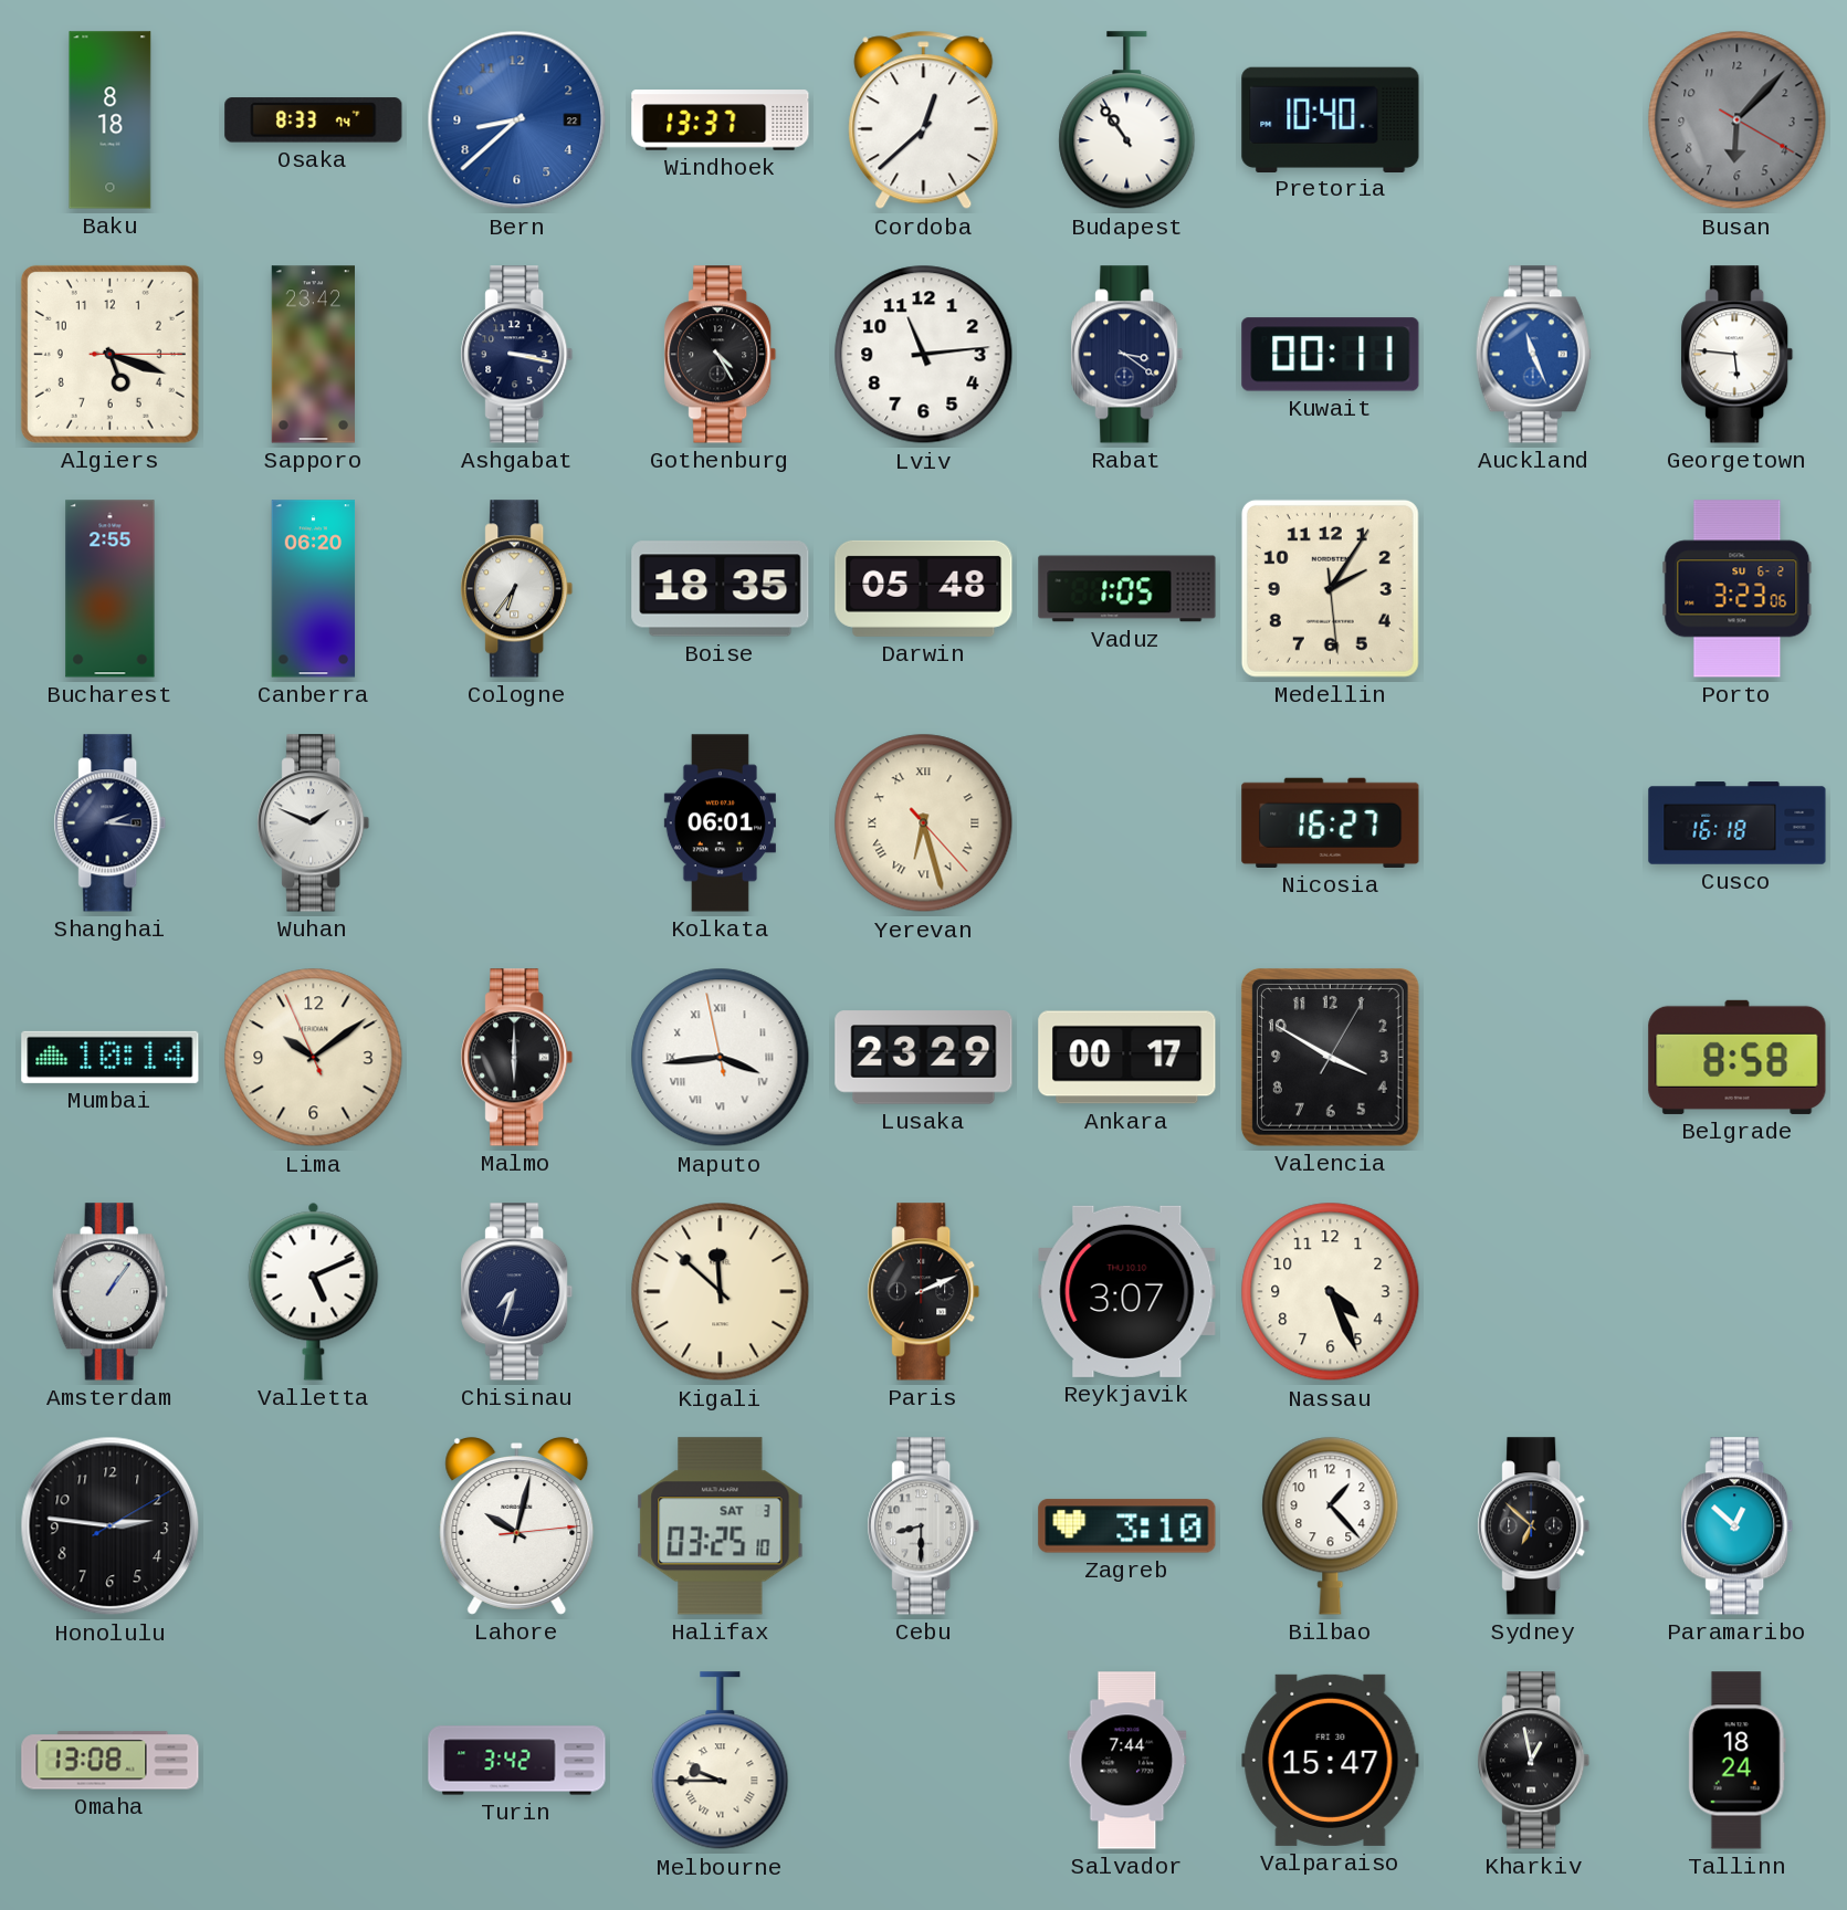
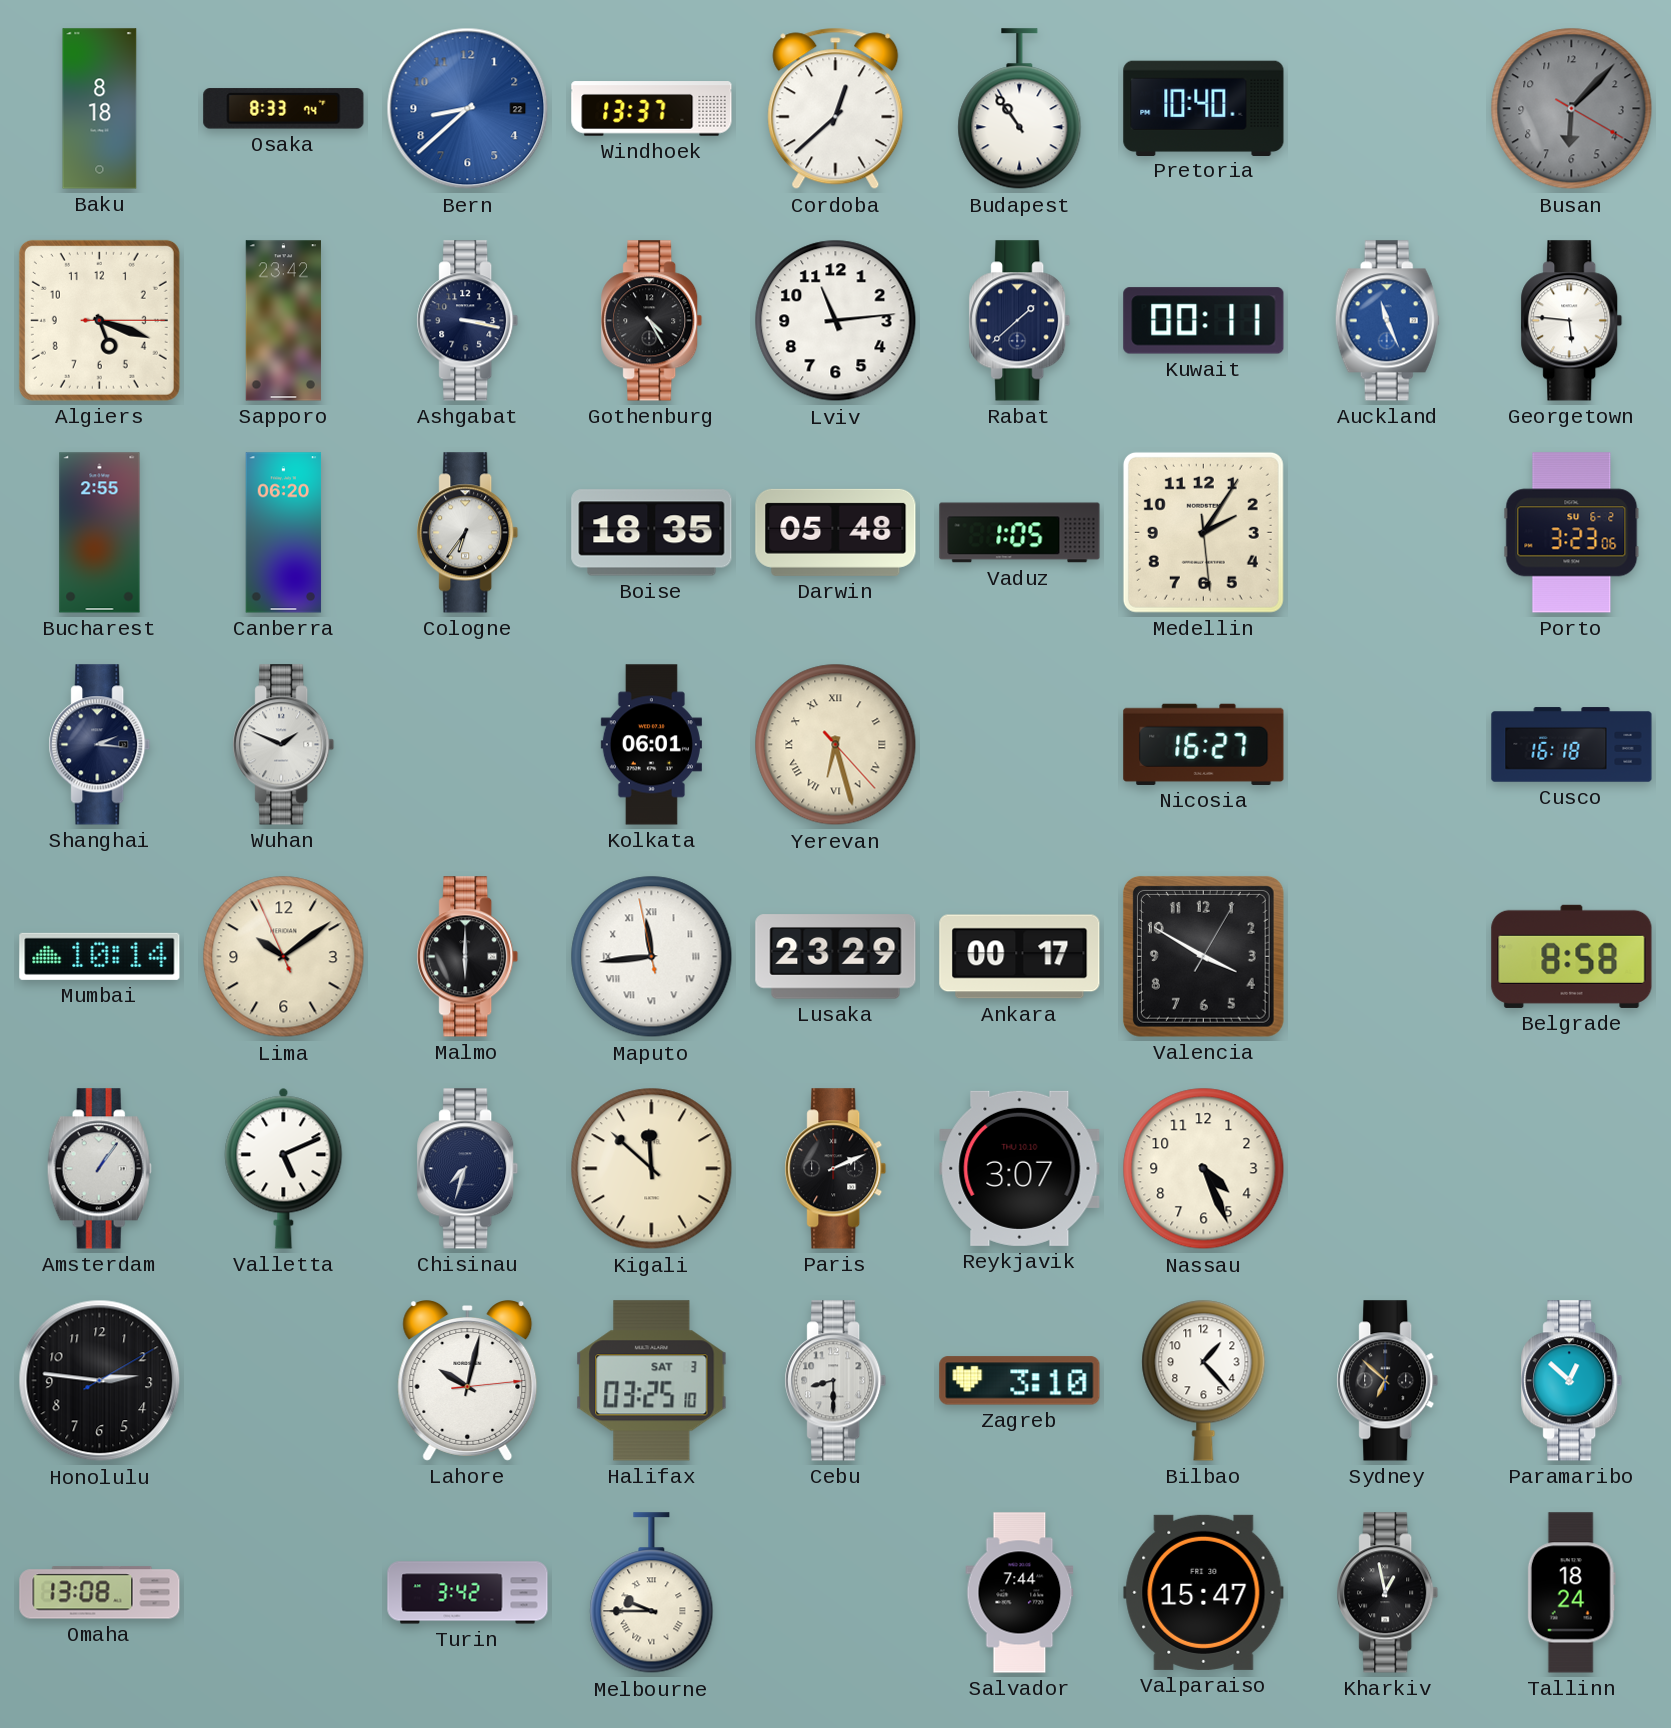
Rabat: 3:21 -> 1:38 (1020, 321)
Maputo: 3:43 -> 11:43 (652, 957)
